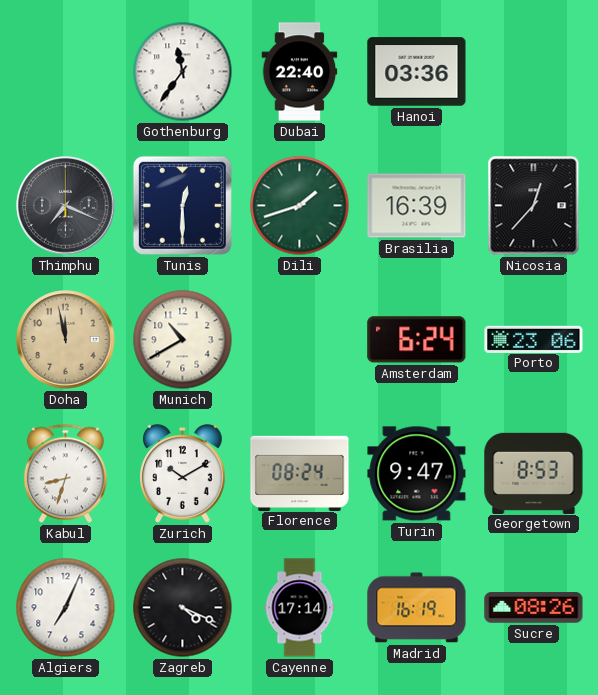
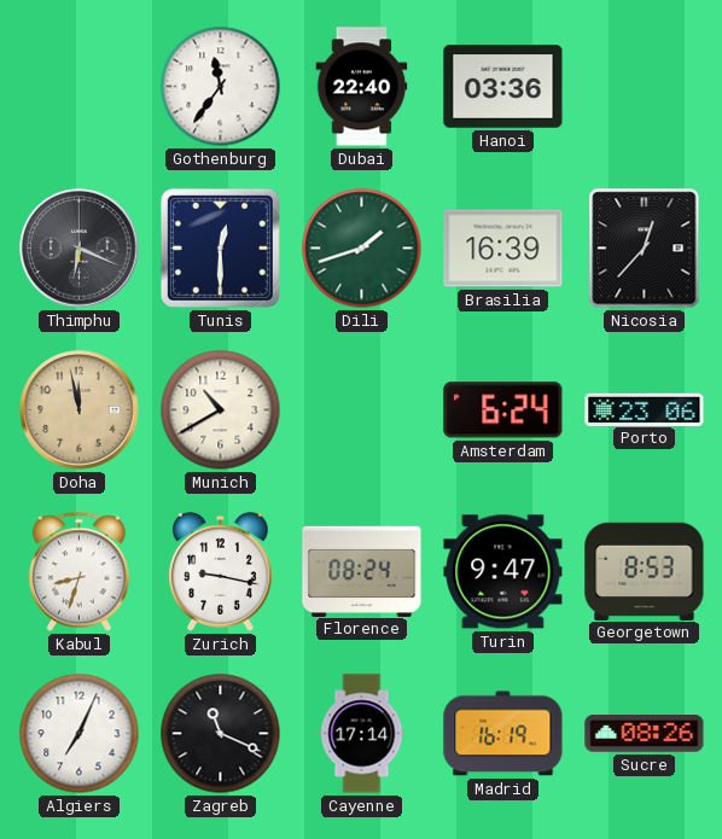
Thimphu: 7:19 -> 6:19 (80, 249)
Zurich: 10:10 -> 9:17 (221, 572)
Zagreb: 4:19 -> 11:19 (221, 734)
